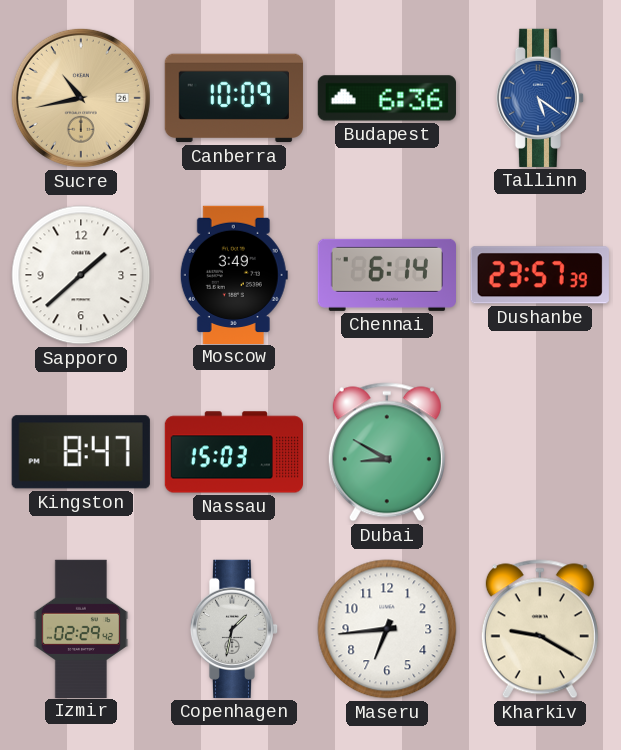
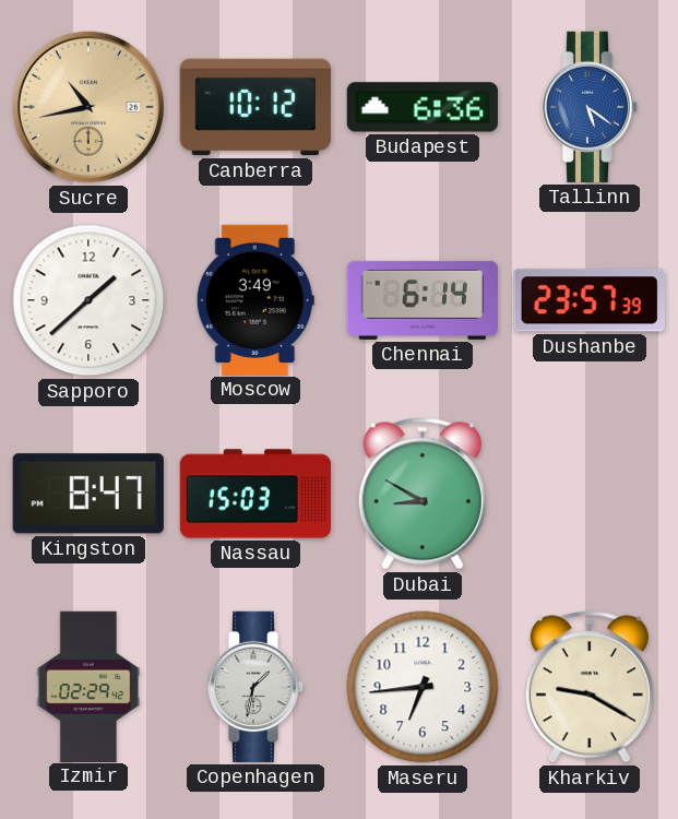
Canberra: 10:09 -> 10:12 (255, 107)
